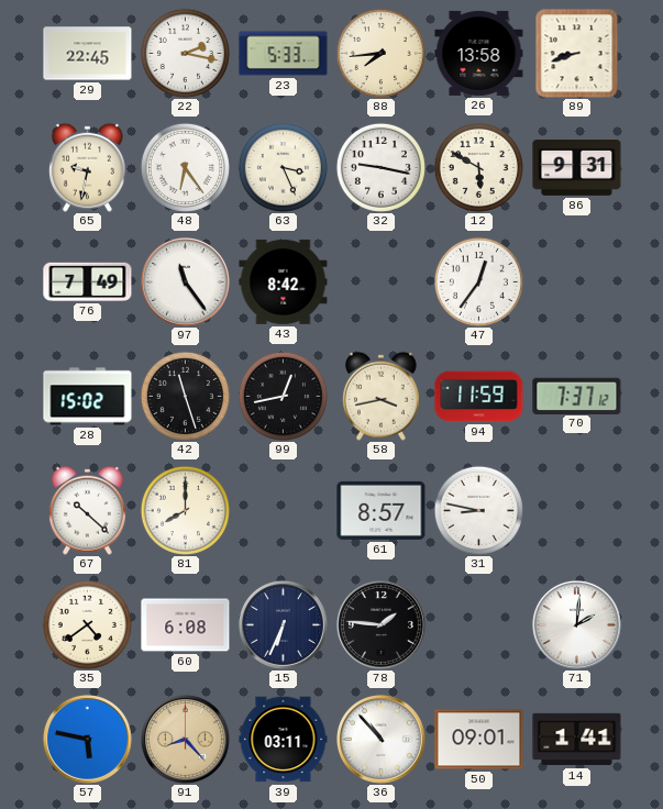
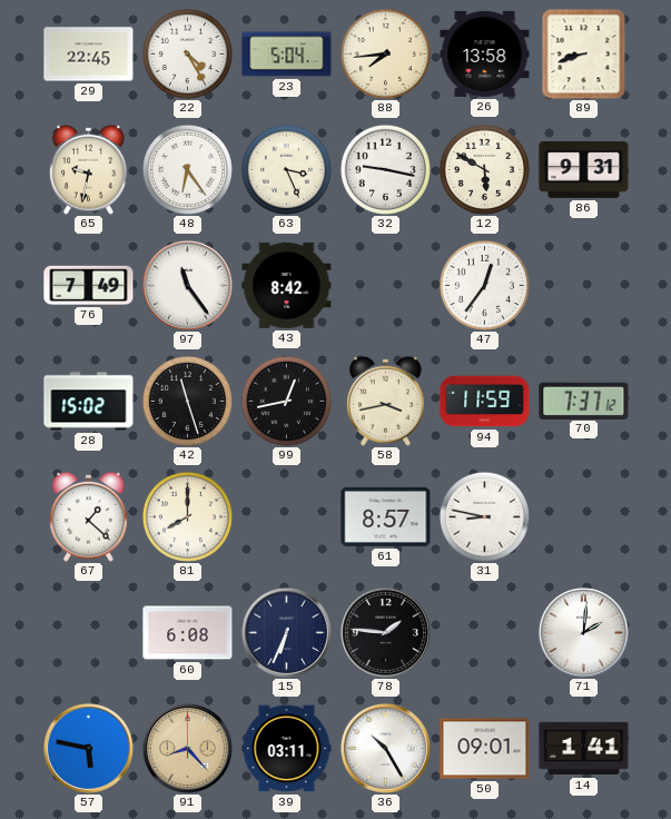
22: 2:17 -> 4:25 (187, 53)
23: 5:33 -> 5:04 (287, 55)
67: 10:22 -> 1:22 (88, 516)
35: 4:39 -> none (87, 624)
36: 10:53 -> 10:25 (385, 748)
